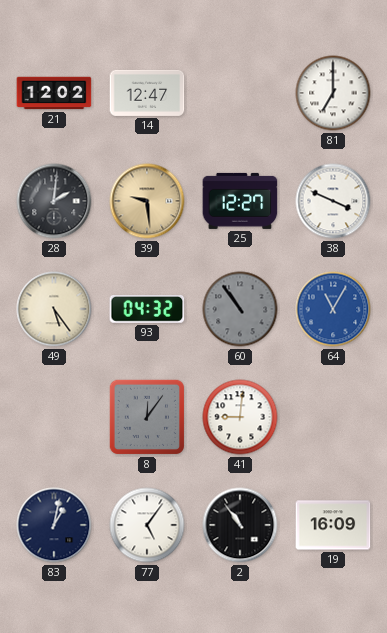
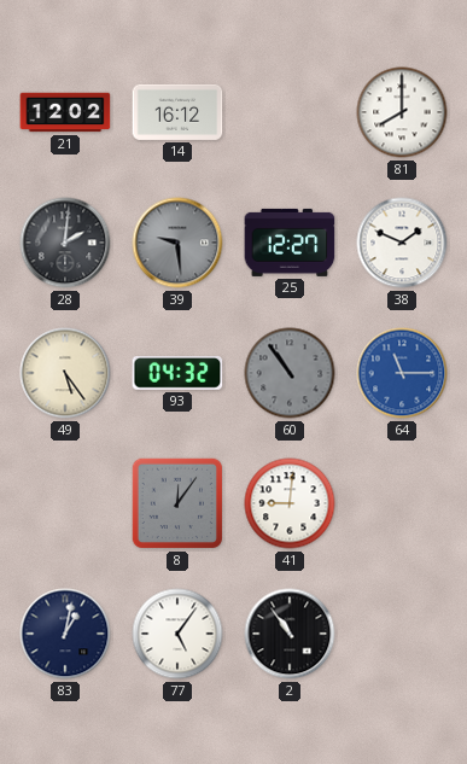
14: 12:47 -> 16:12 (177, 112)
81: 7:00 -> 8:00 (402, 112)
39 dial: champagne -> grey (177, 243)
38: 3:49 -> 1:49 (402, 243)
64: 11:05 -> 11:15 (402, 373)
19: 16:09 -> none (333, 525)
